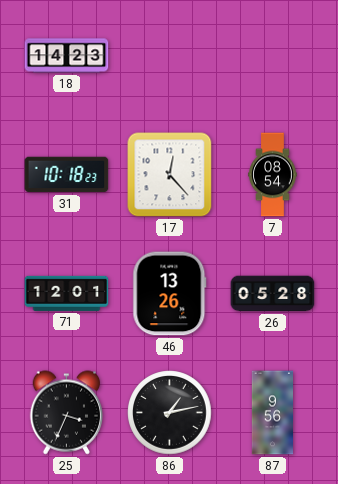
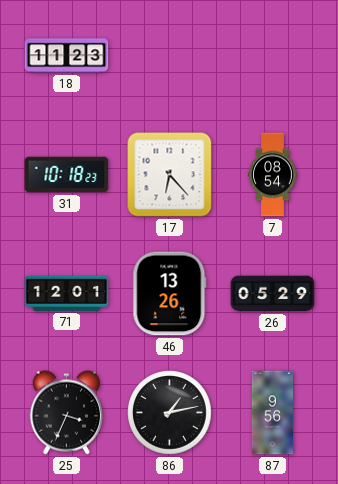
18: 14:23 -> 11:23 (67, 56)
17: 12:23 -> 6:23 (170, 175)
26: 05:28 -> 05:29 (273, 294)
